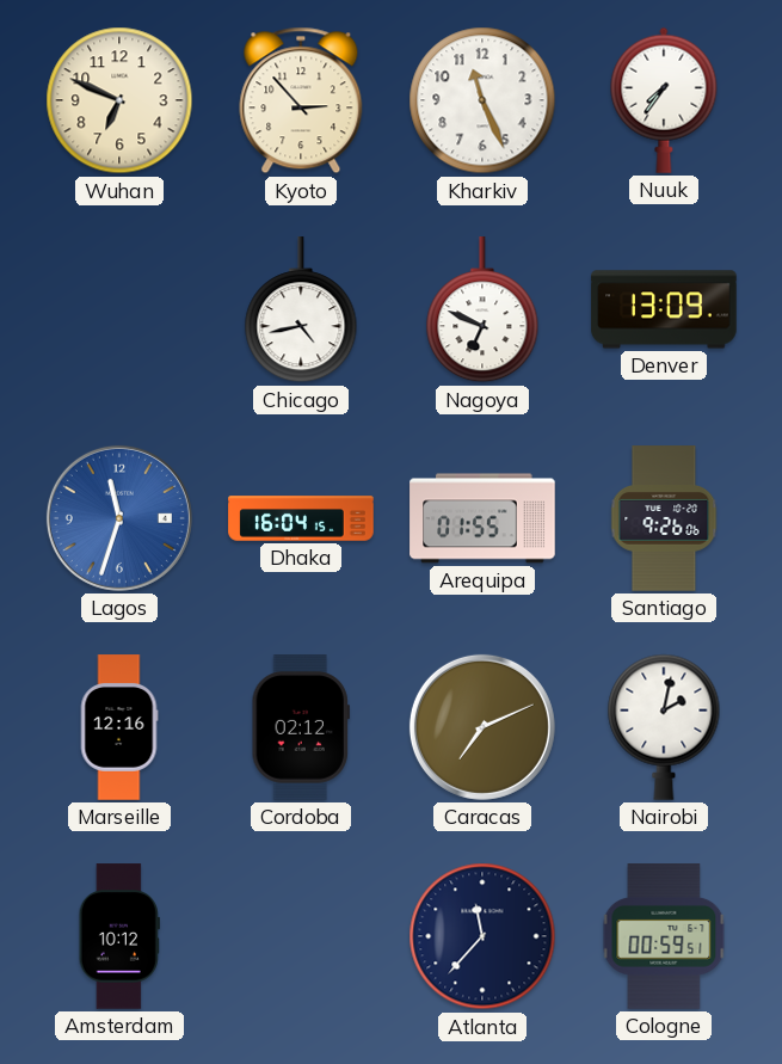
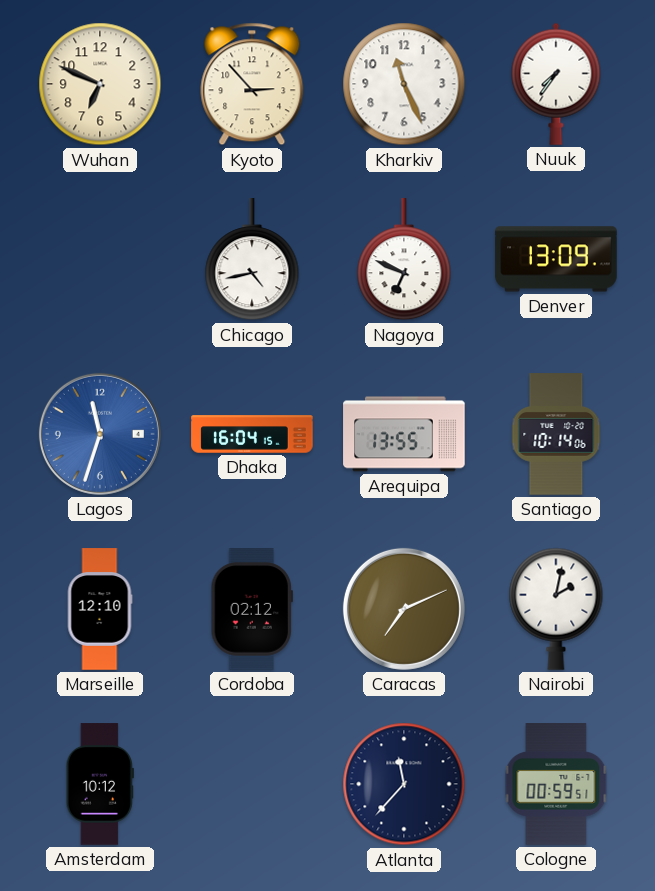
Arequipa: 01:55 -> 13:55 (404, 434)
Santiago: 9:26 -> 10:14 (556, 434)
Marseille: 12:16 -> 12:10 (100, 609)
